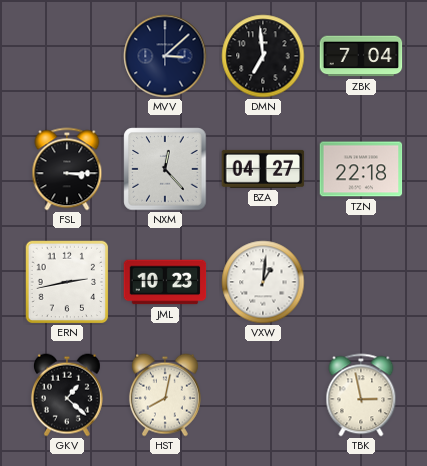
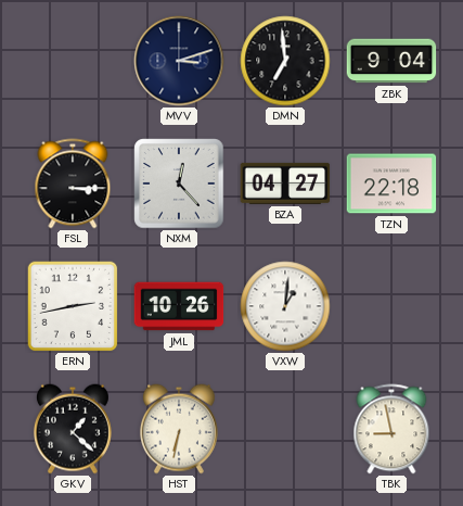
MVV: 3:08 -> 3:12 (179, 61)
ZBK: 7:04 -> 9:04 (391, 61)
JML: 10:23 -> 10:26 (179, 306)
HST: 8:02 -> 6:32 (179, 429)
TBK: 2:58 -> 8:58 (391, 429)
